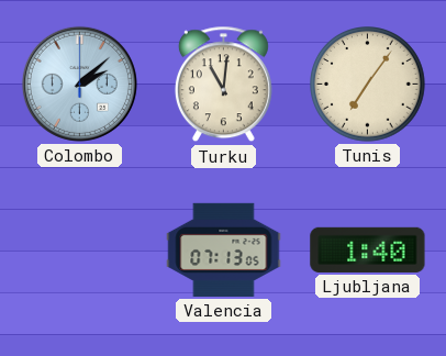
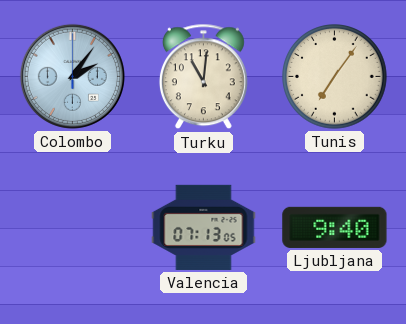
Colombo: 2:08 -> 2:06 (72, 76)
Ljubljana: 1:40 -> 9:40 (335, 227)
